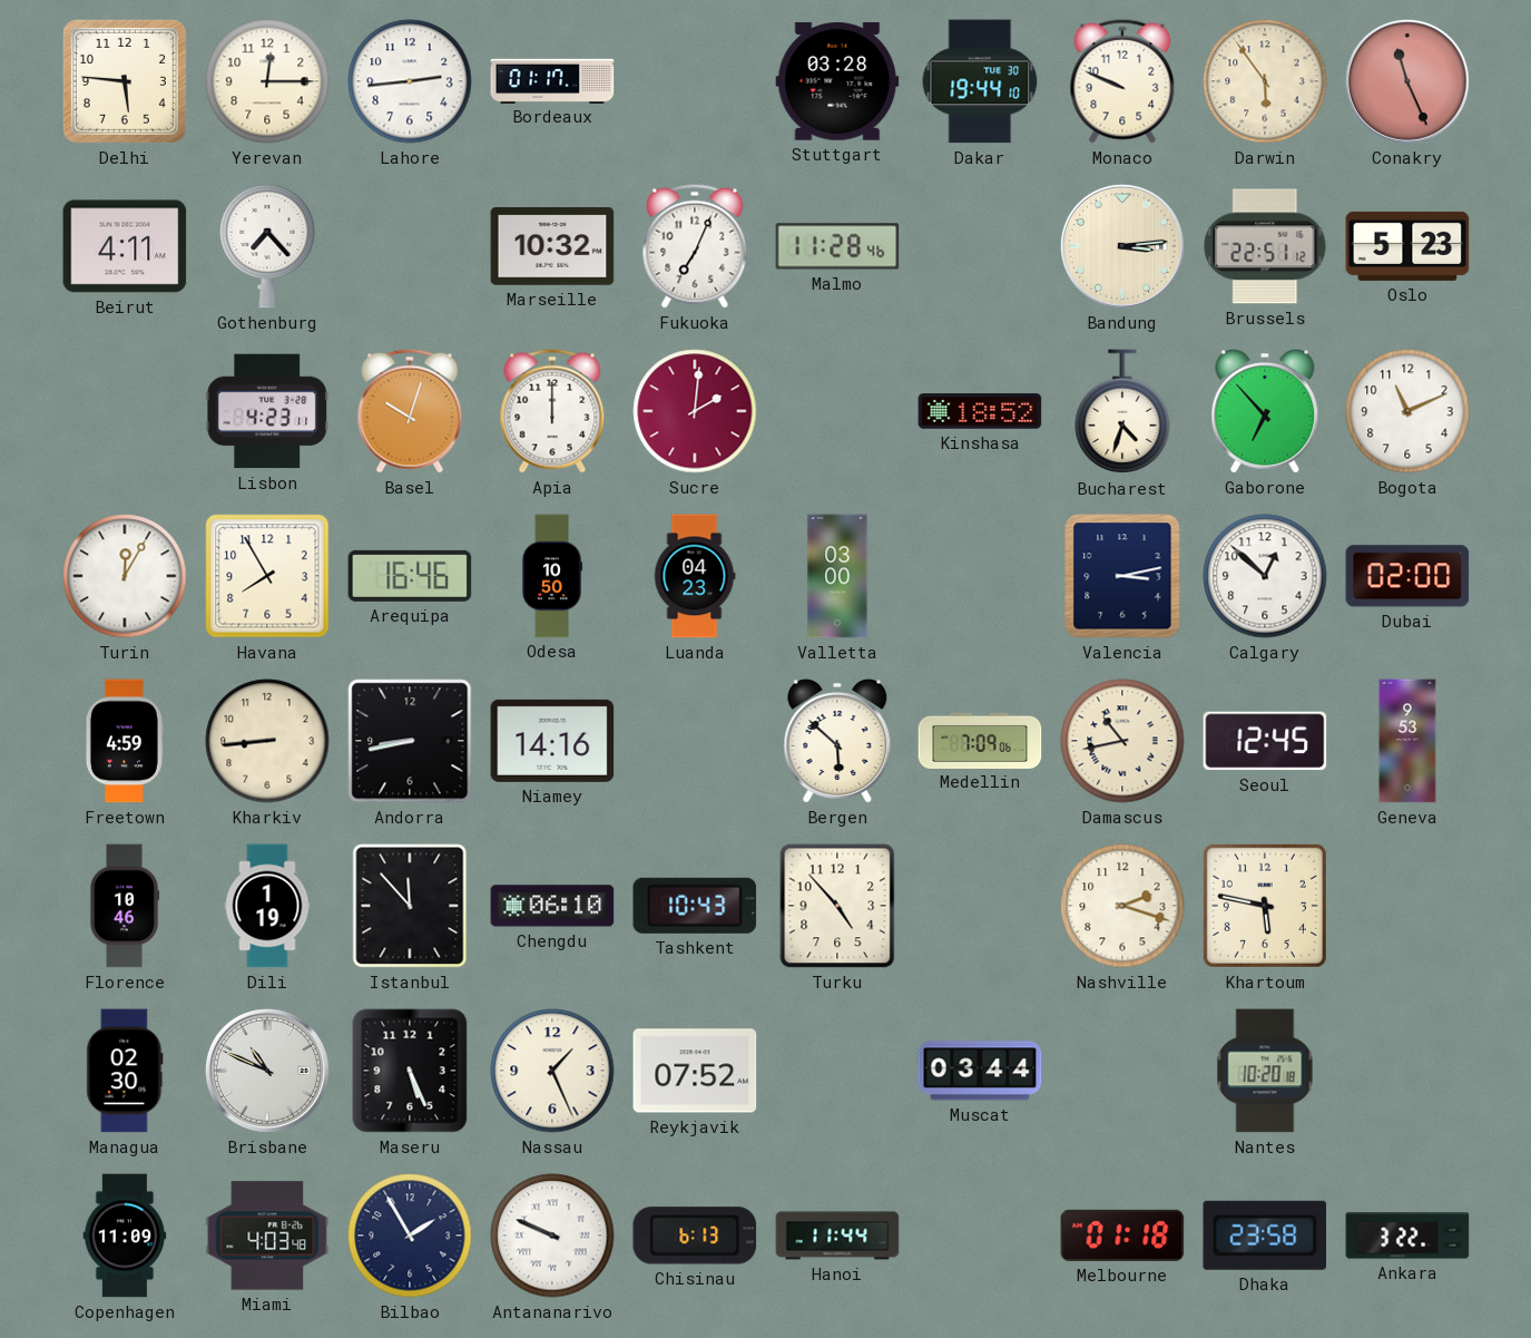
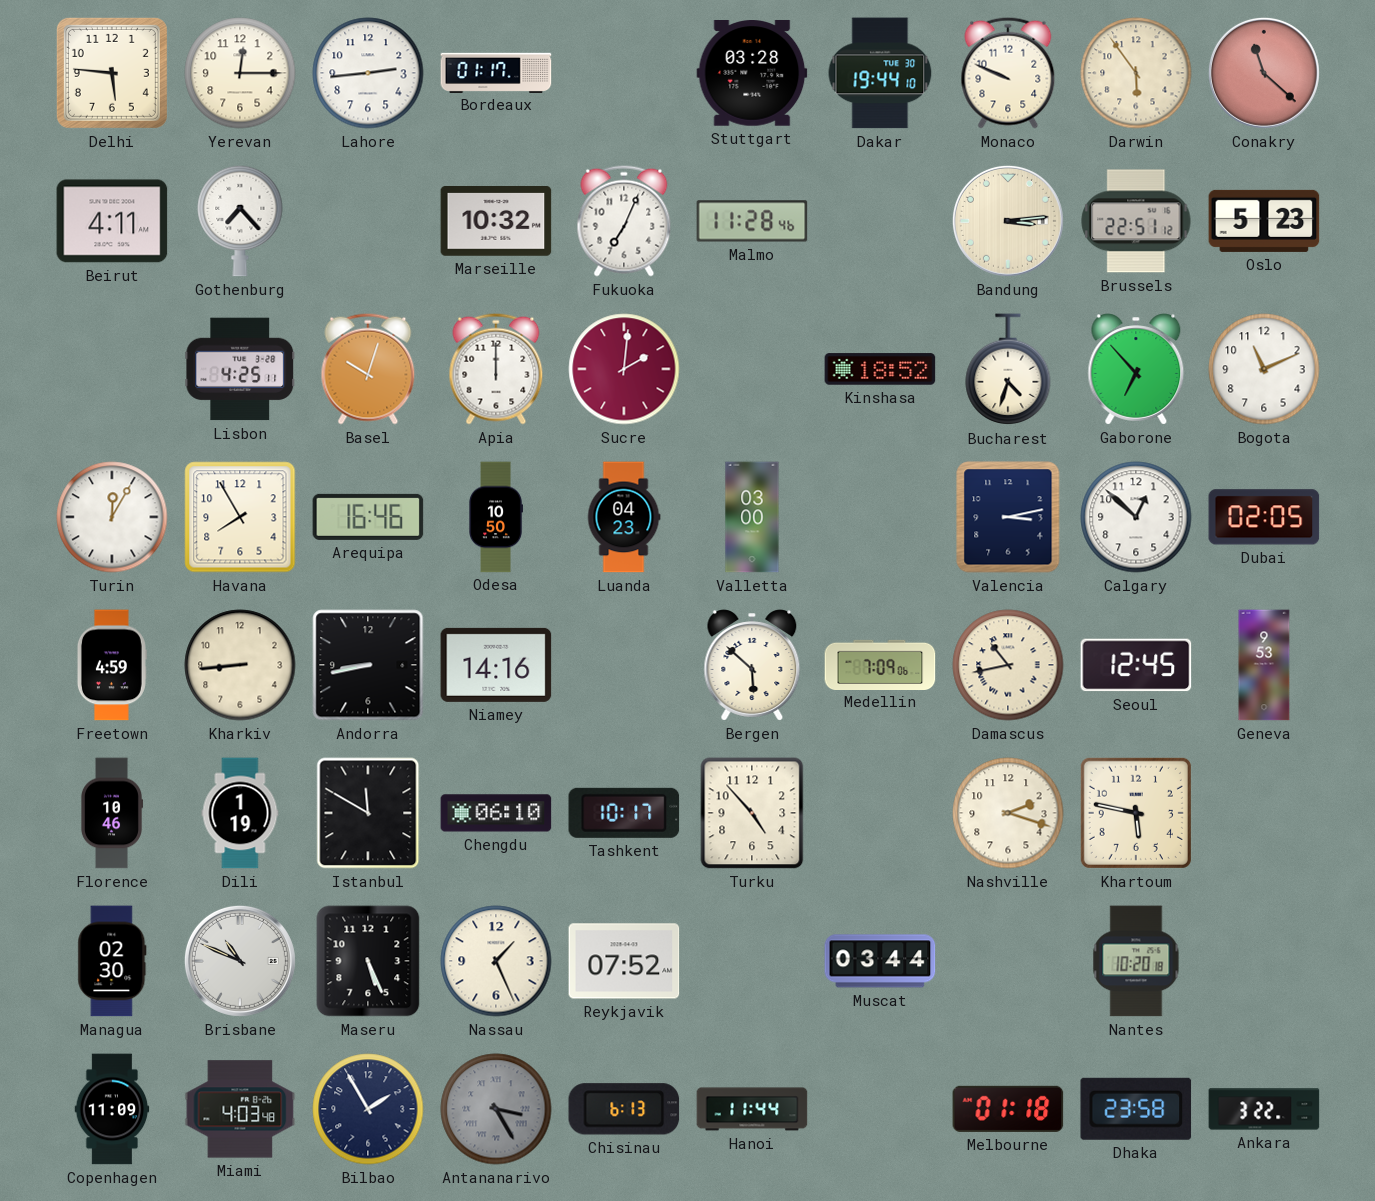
Conakry: 11:26 -> 11:22 (1264, 73)
Lisbon: 4:23 -> 4:25 (240, 369)
Dubai: 02:00 -> 02:05 (1264, 517)
Istanbul: 11:53 -> 11:50 (368, 813)
Tashkent: 10:43 -> 10:17 (624, 813)
Antananarivo: 9:49 -> 3:25 (496, 1109)
Antananarivo dial: white -> grey (496, 1109)
